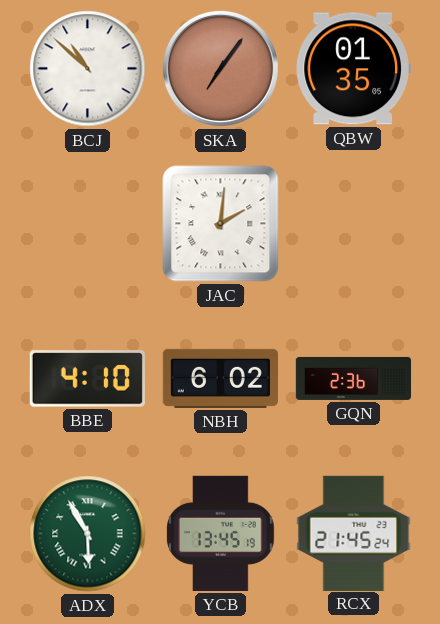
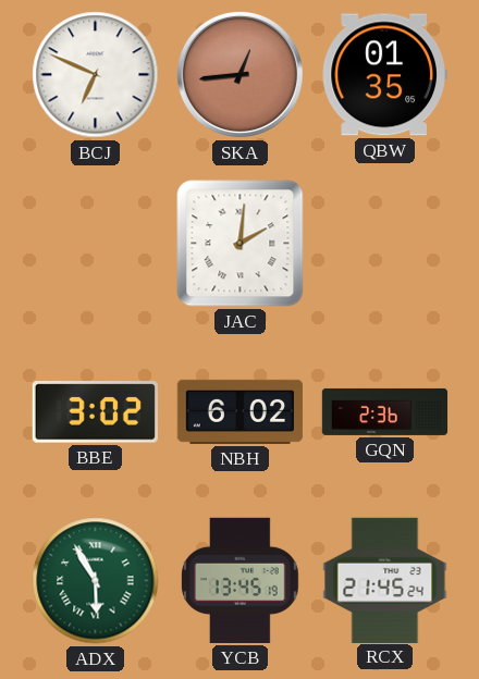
BCJ: 10:52 -> 6:49 (96, 75)
SKA: 7:06 -> 12:44 (239, 74)
BBE: 4:10 -> 3:02 (95, 412)
